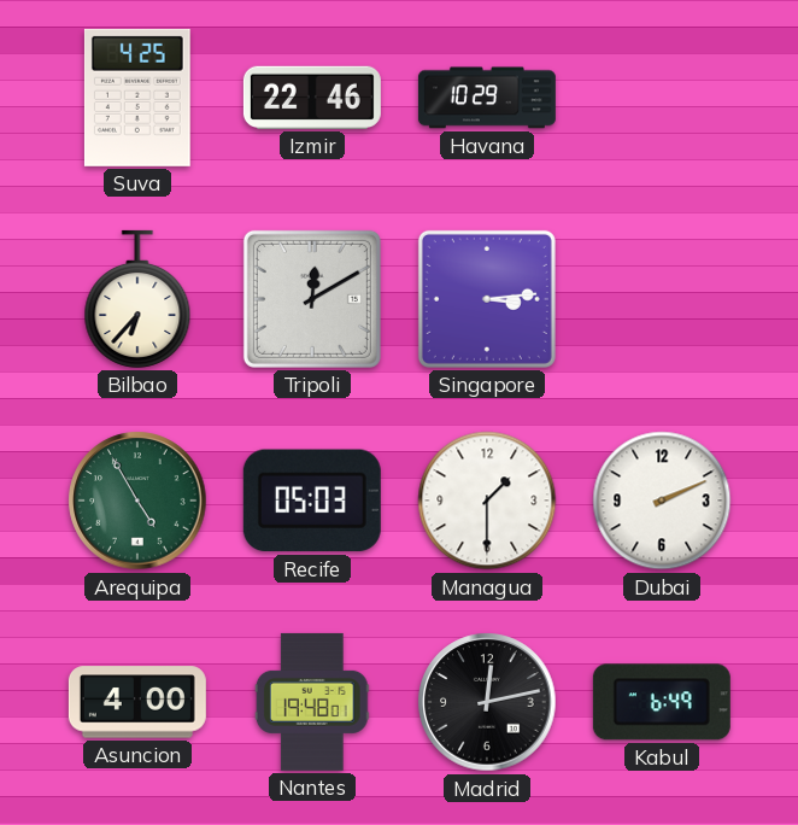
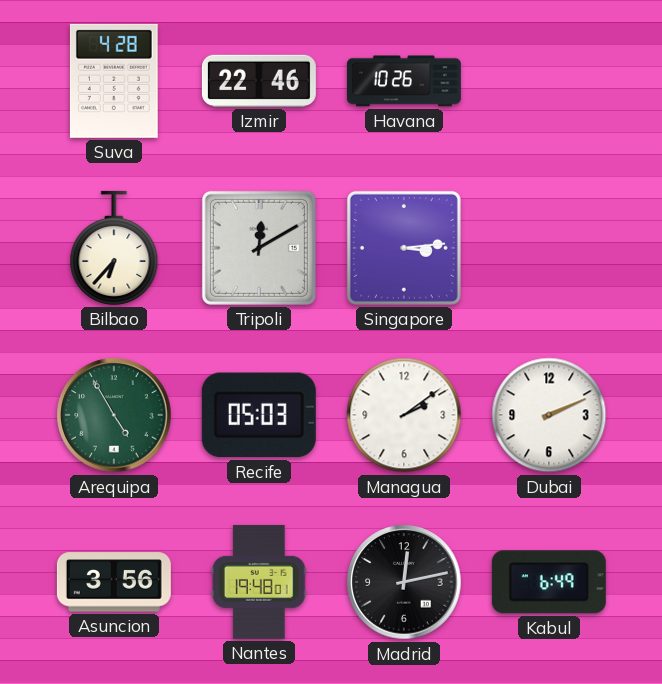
Suva: 4:25 -> 4:28 (114, 81)
Havana: 10:29 -> 10:26 (404, 81)
Managua: 1:30 -> 2:09 (404, 415)
Asuncion: 4:00 -> 3:56 (114, 582)
